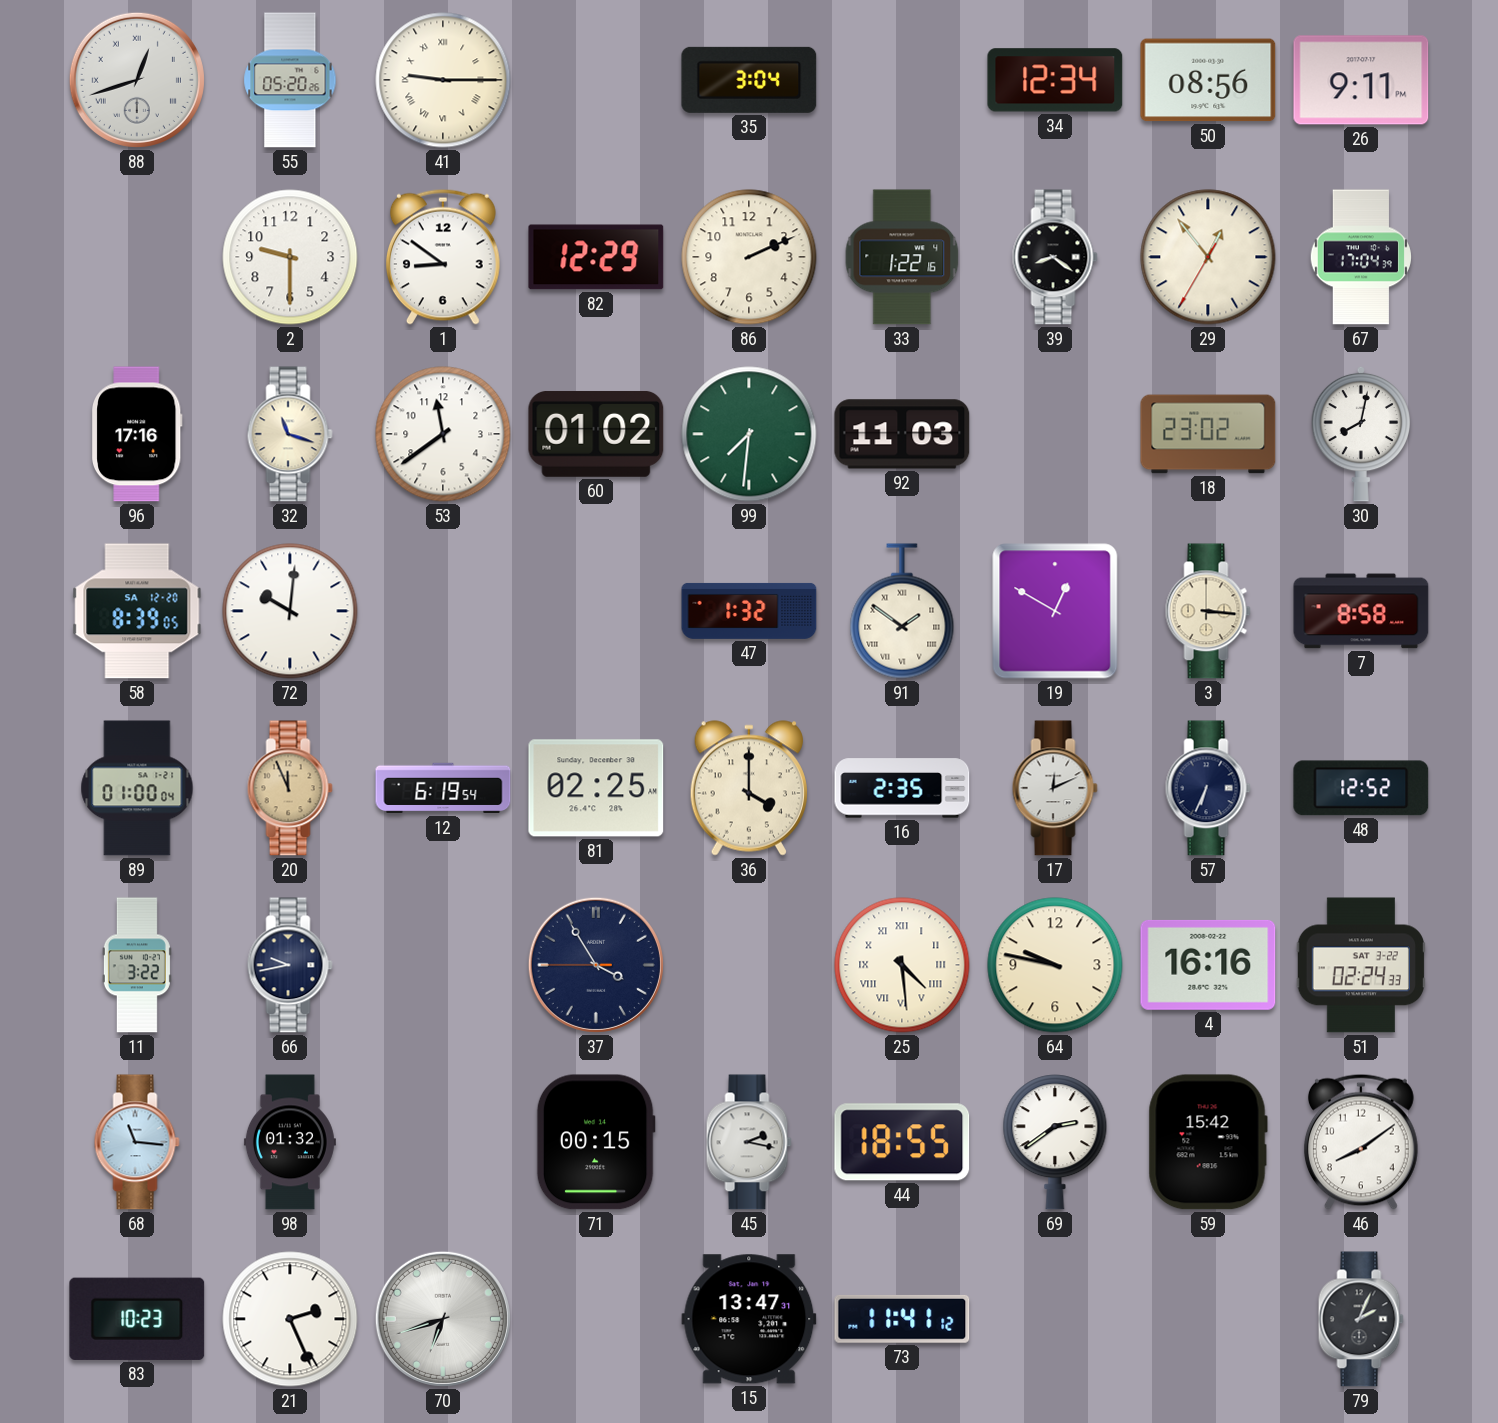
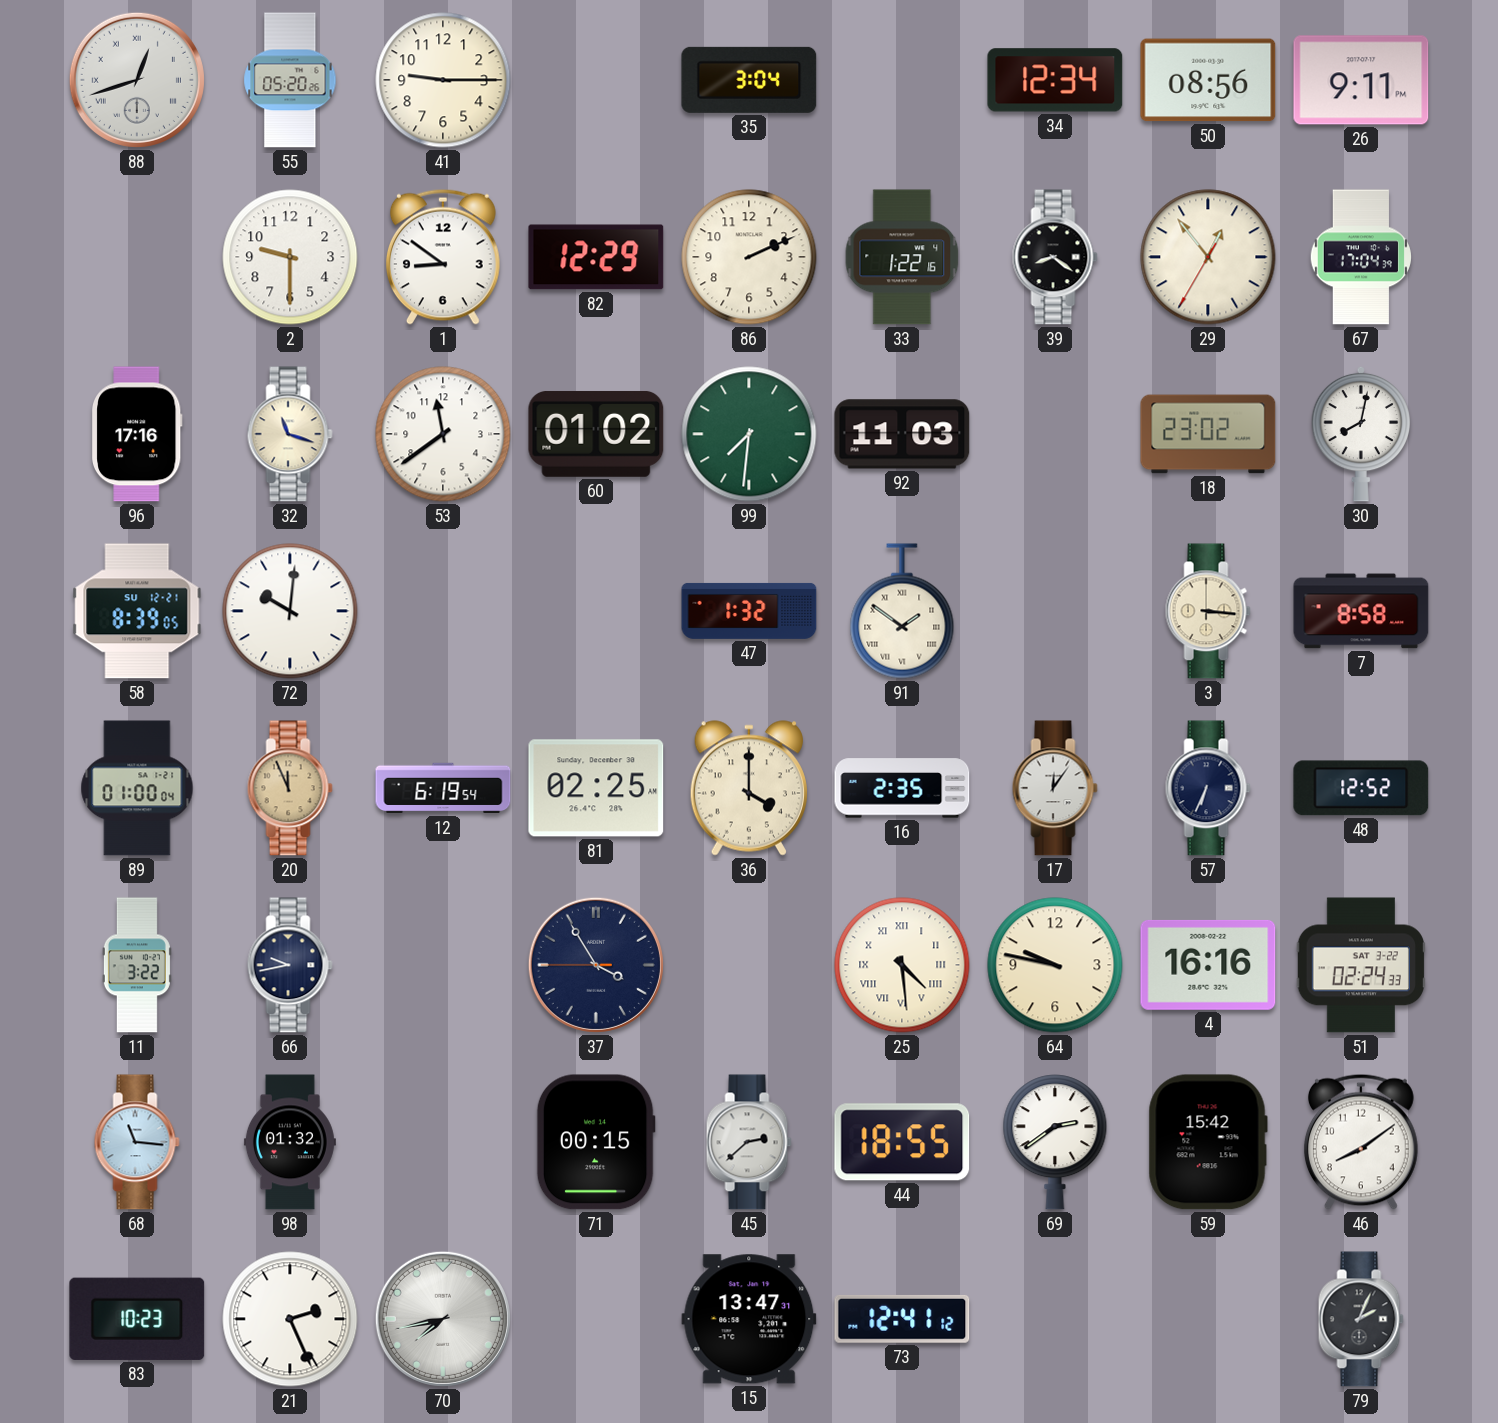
41 numerals: Roman -> Arabic (443, 80)
58 date: SA 12-20 -> SU 12-21 (137, 611)
19: 12:50 -> none (1055, 611)
17: 12:11 -> 12:06 (1055, 788)
45: 2:17 -> 2:38 (749, 1142)
70: 6:42 -> 7:43 (443, 1319)
73: 11:41 -> 12:41 (902, 1319)
